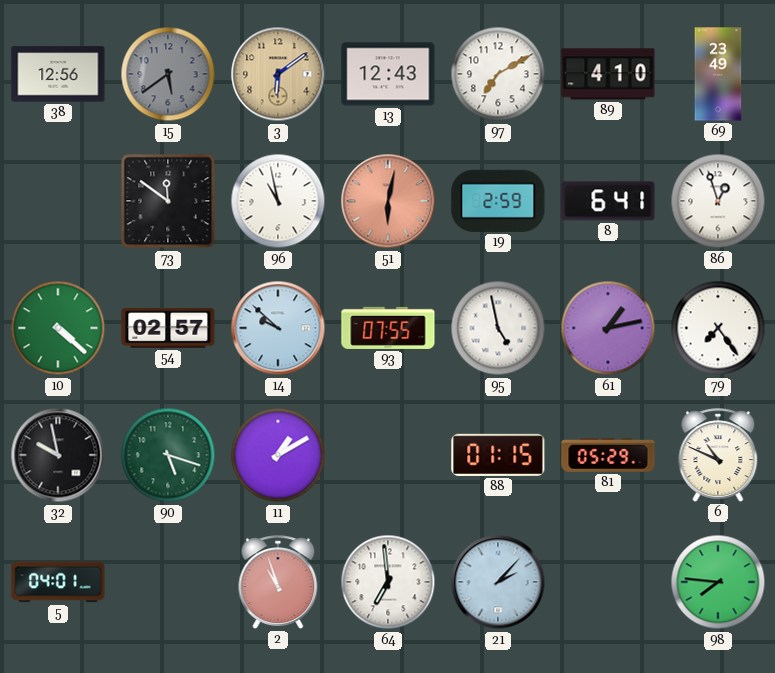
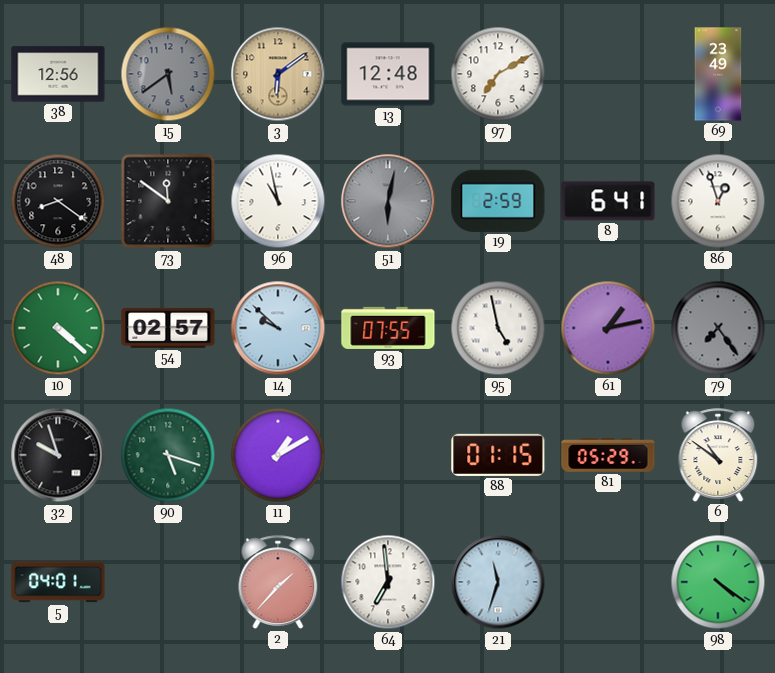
13: 12:43 -> 12:48 (388, 74)
89: 4:10 -> none (608, 74)
48: none -> 8:21 (58, 201)
51 dial: salmon -> grey (388, 201)
79 dial: white -> grey (718, 328)
32: 9:58 -> 9:57 (58, 455)
6: 10:49 -> 10:51 (718, 455)
2: 10:57 -> 1:37 (278, 582)
21: 2:07 -> 11:33 (498, 582)
98: 7:46 -> 4:21 (718, 582)
